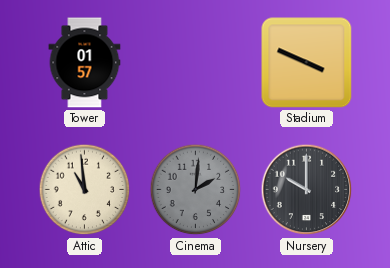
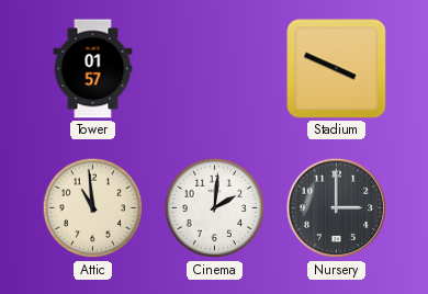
Cinema dial: grey -> white (215, 208)
Nursery: 10:00 -> 3:00 (337, 208)
